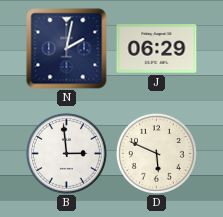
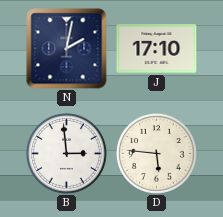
J: 06:29 -> 17:10 (157, 49)
D: 5:49 -> 5:46 (156, 153)
